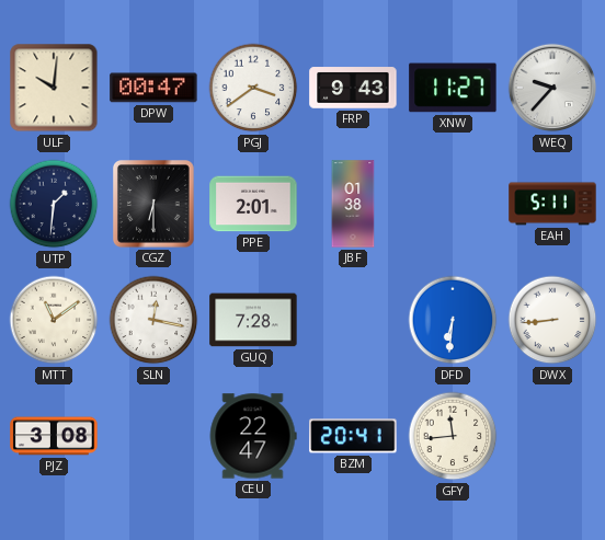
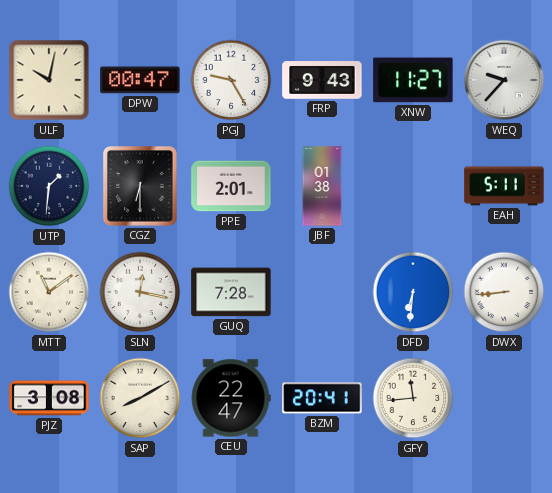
ULF: 10:01 -> 10:02 (49, 80)
PGJ: 3:39 -> 9:25 (231, 80)
SAP: none -> 8:10 (140, 398)
